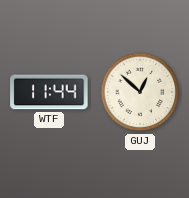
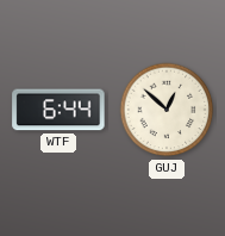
WTF: 11:44 -> 6:44 (58, 110)
